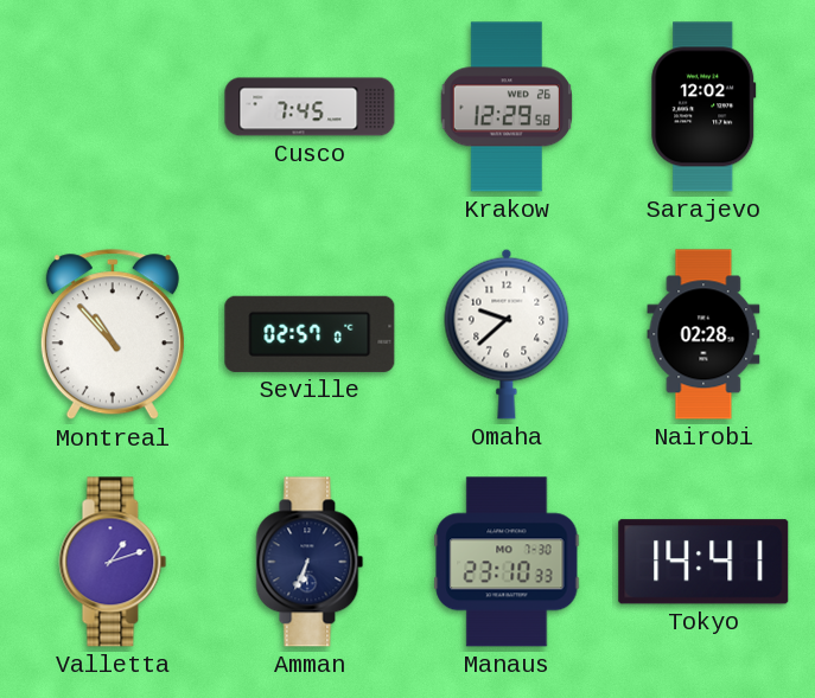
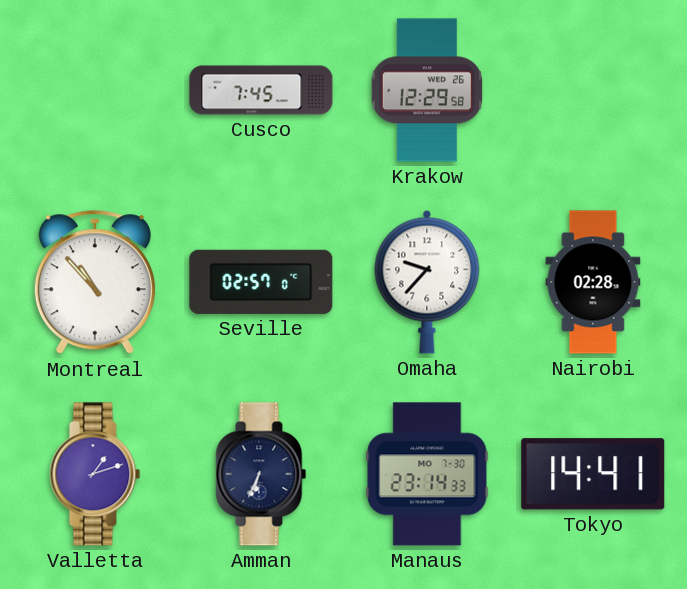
Sarajevo: 12:02 -> none (703, 107)
Omaha: 9:38 -> 9:37 (427, 282)
Manaus: 23:10 -> 23:14 (427, 474)
